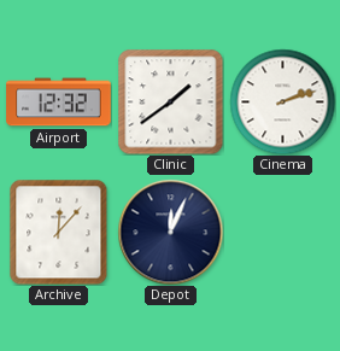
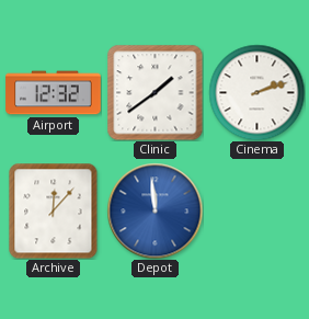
Depot: 12:04 -> 11:59 (154, 210)
Depot dial: navy -> blue (154, 210)
